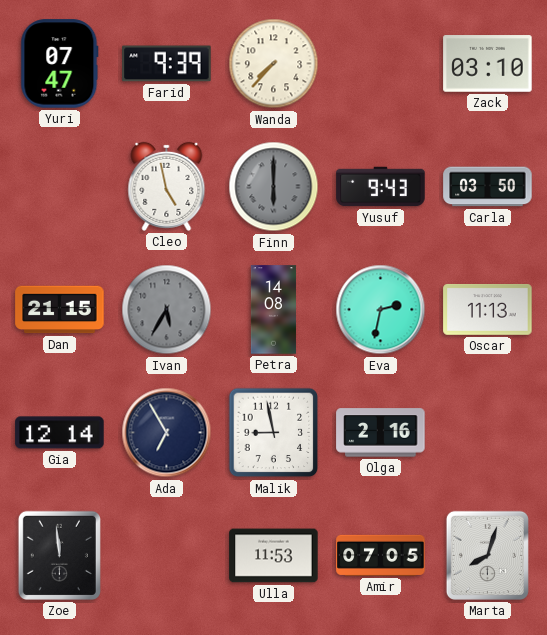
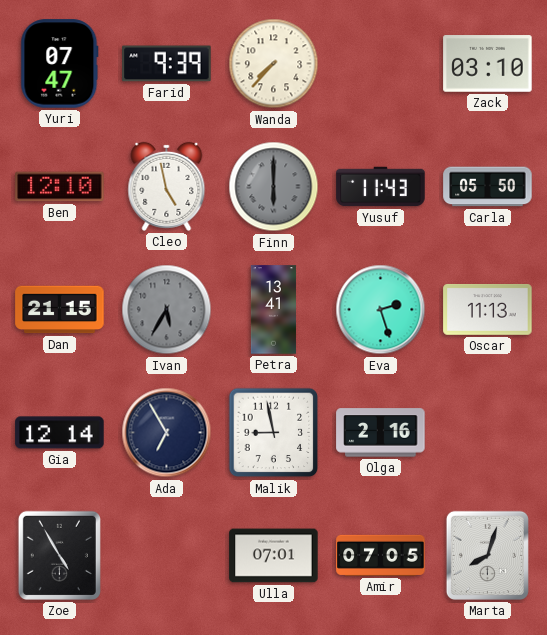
Ben: none -> 12:10 (60, 187)
Yusuf: 9:43 -> 11:43 (381, 187)
Carla: 03:50 -> 05:50 (488, 187)
Petra: 14:08 -> 13:41 (273, 310)
Eva: 2:32 -> 2:27 (381, 310)
Zoe: 11:59 -> 4:55 (59, 555)
Ulla: 11:53 -> 07:01 (274, 556)
